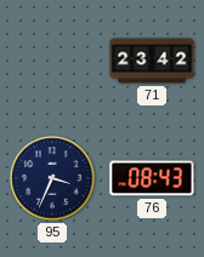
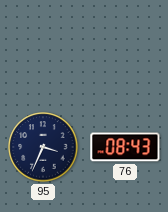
71: 23:42 -> none (152, 61)
